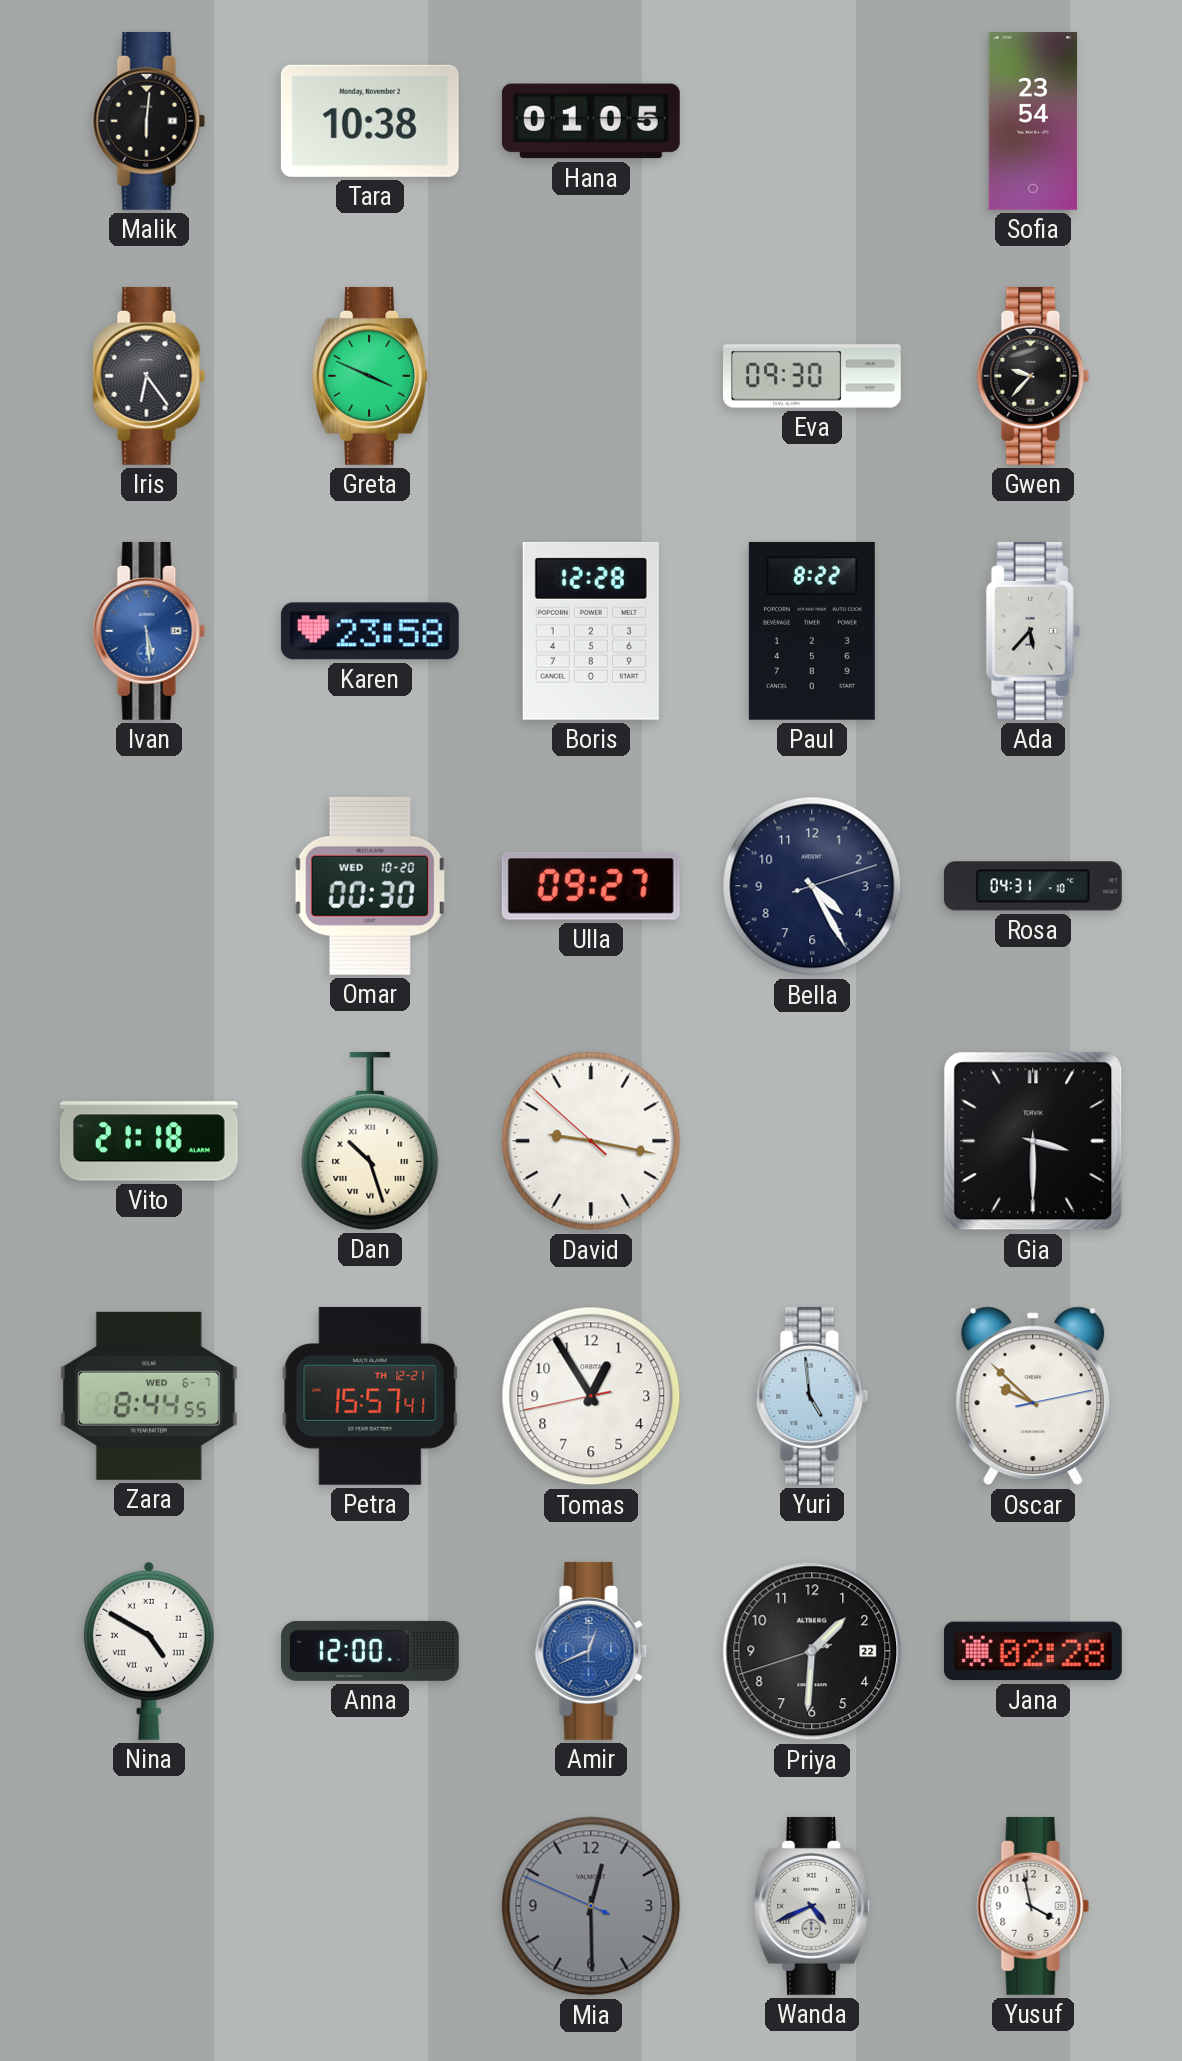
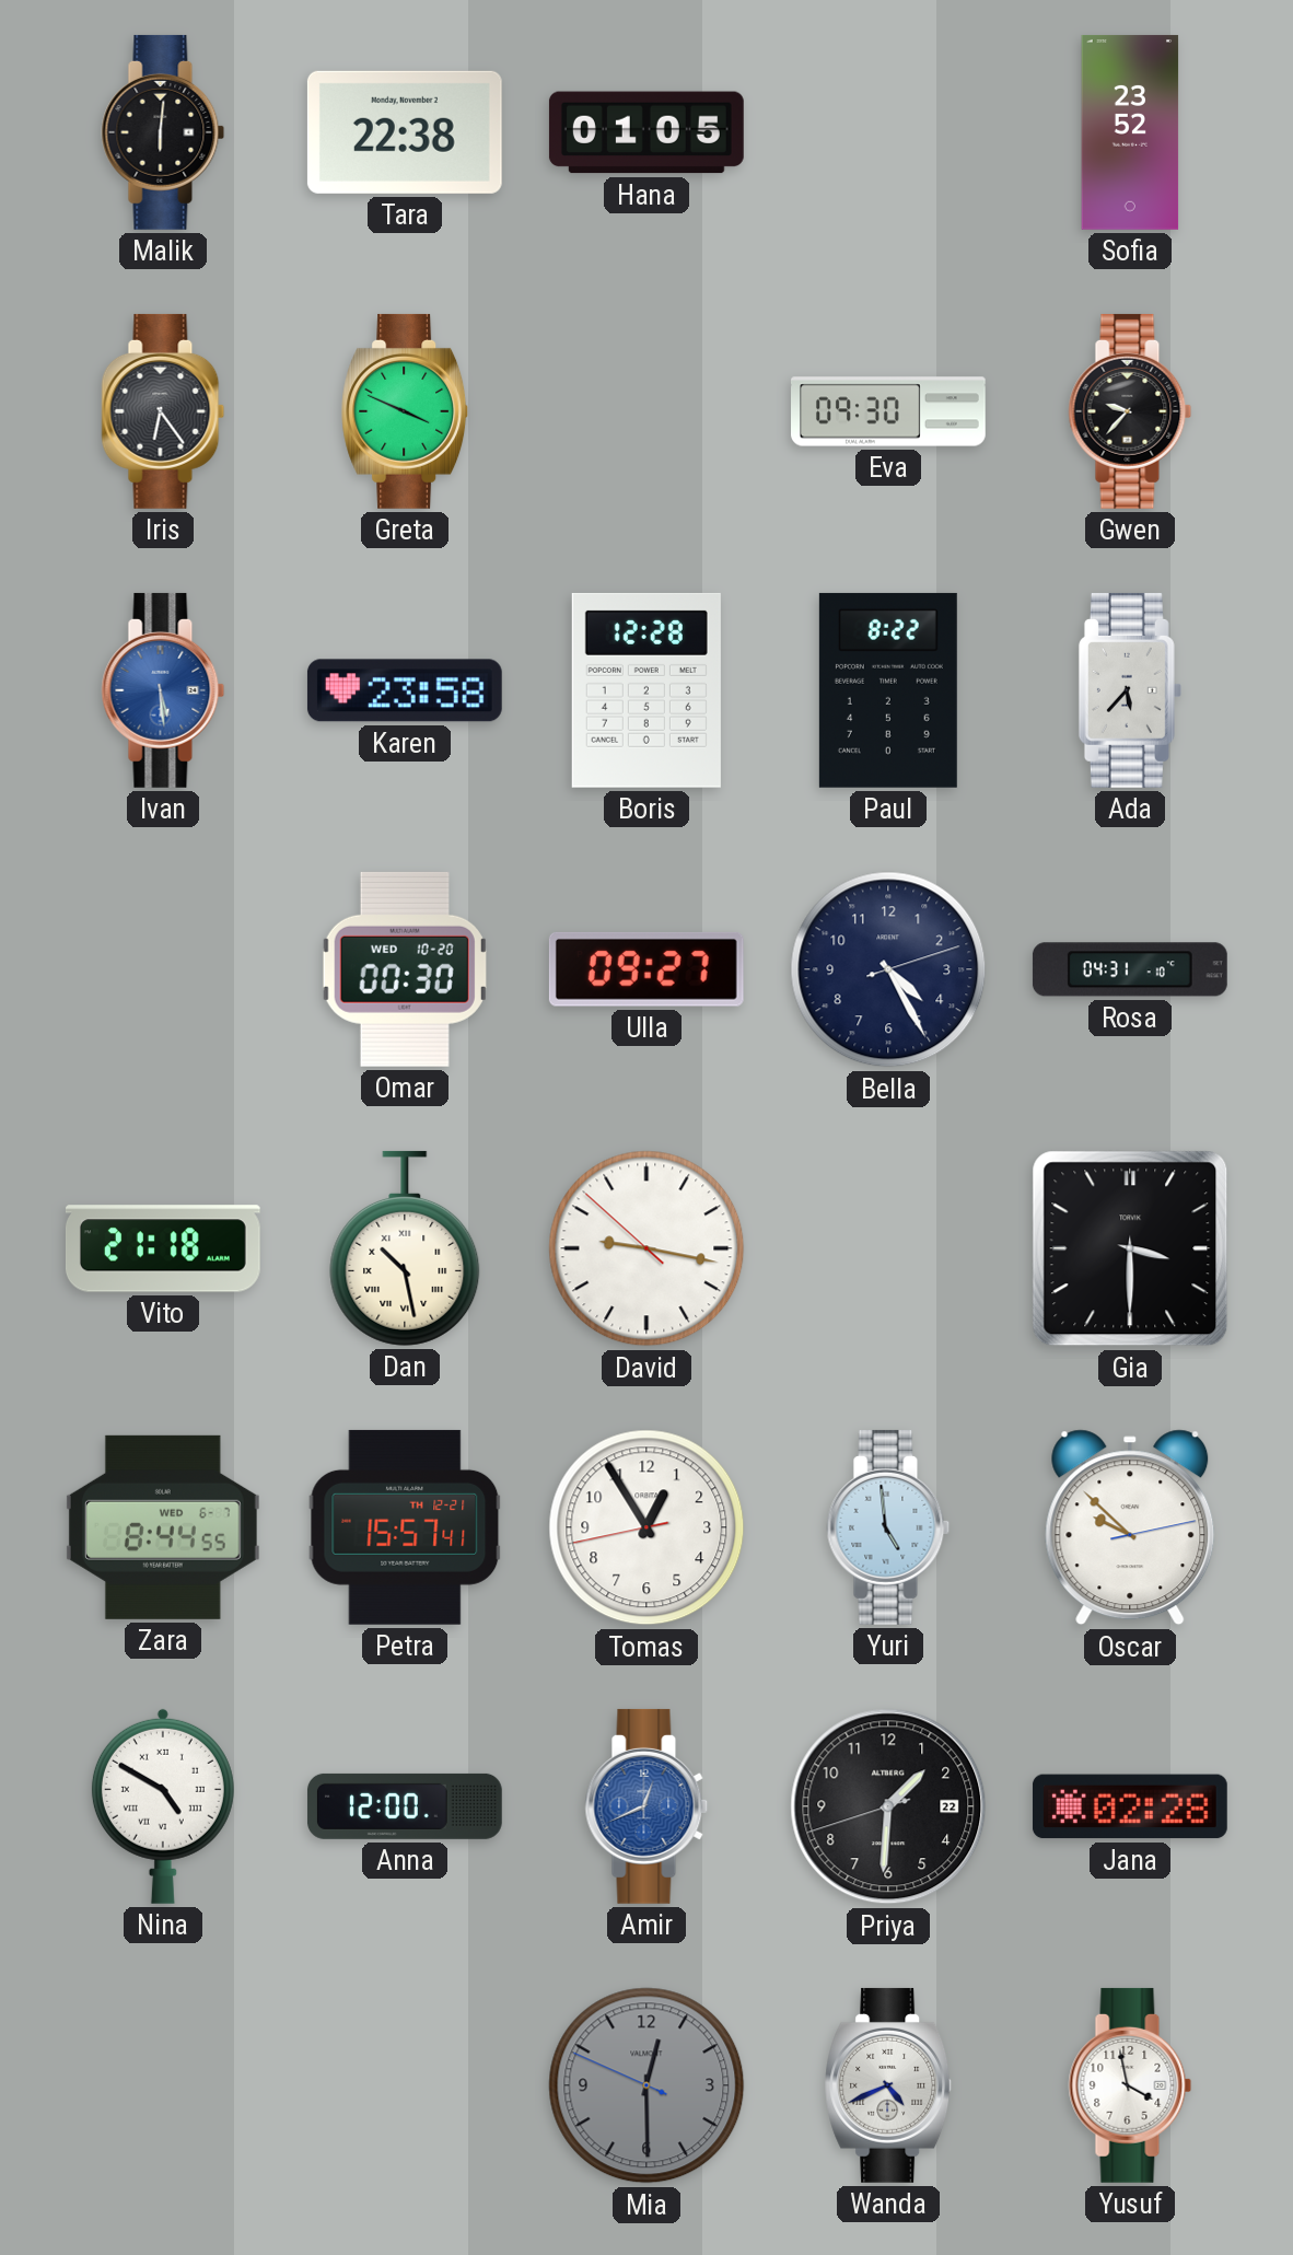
Tara: 10:38 -> 22:38 (405, 132)
Sofia: 23:54 -> 23:52 (1130, 132)
Dan: 10:27 -> 10:28 (405, 1248)
